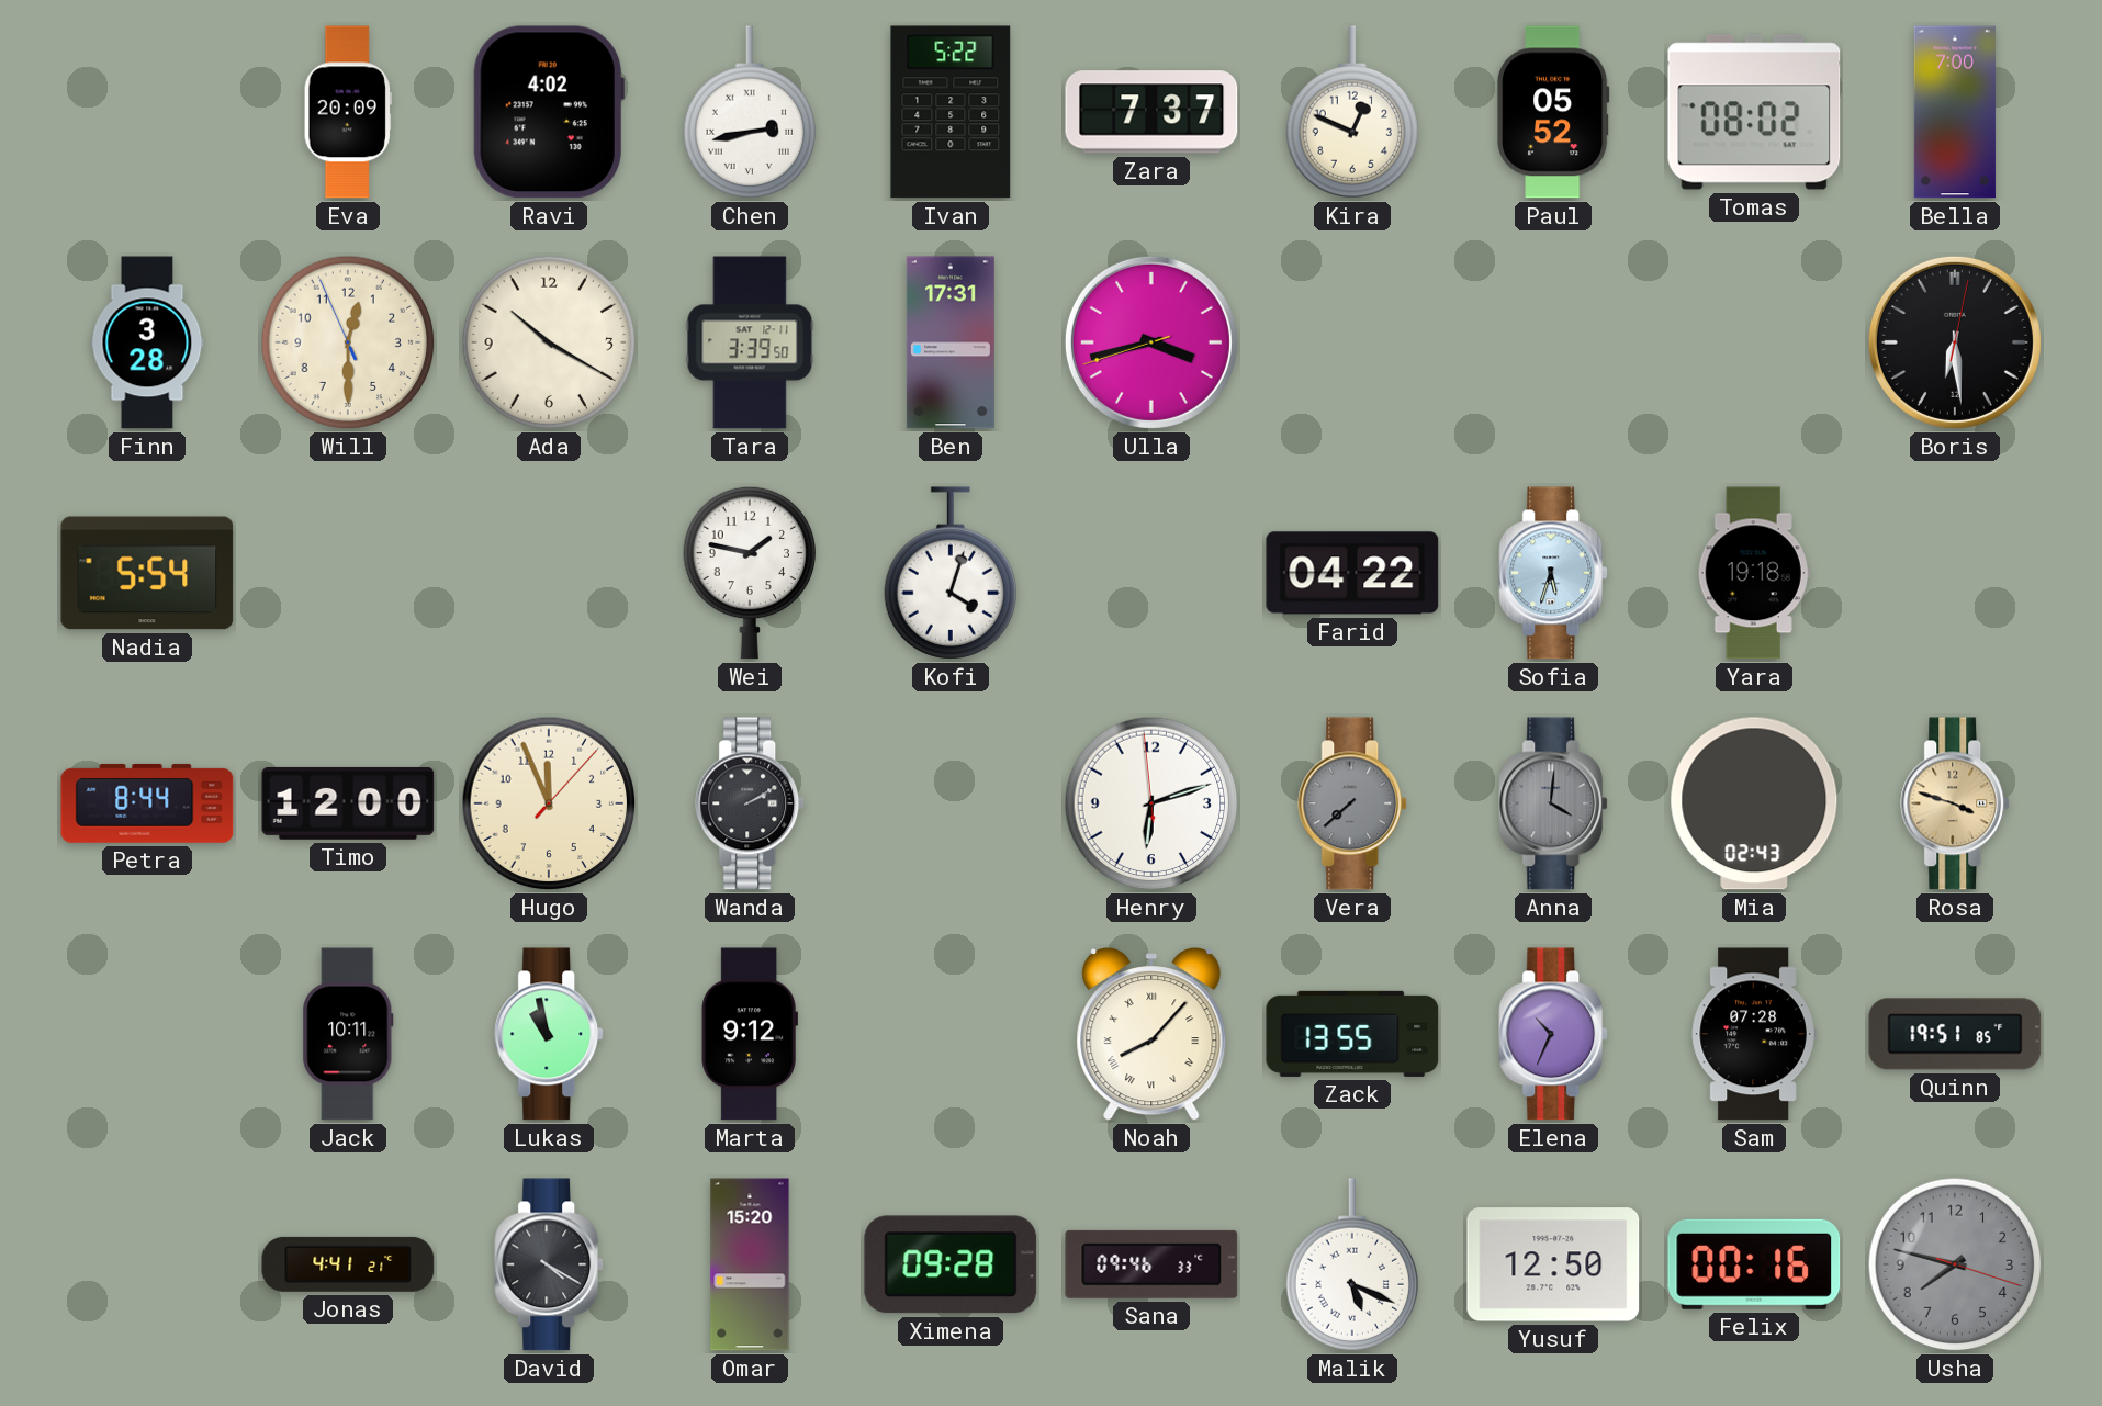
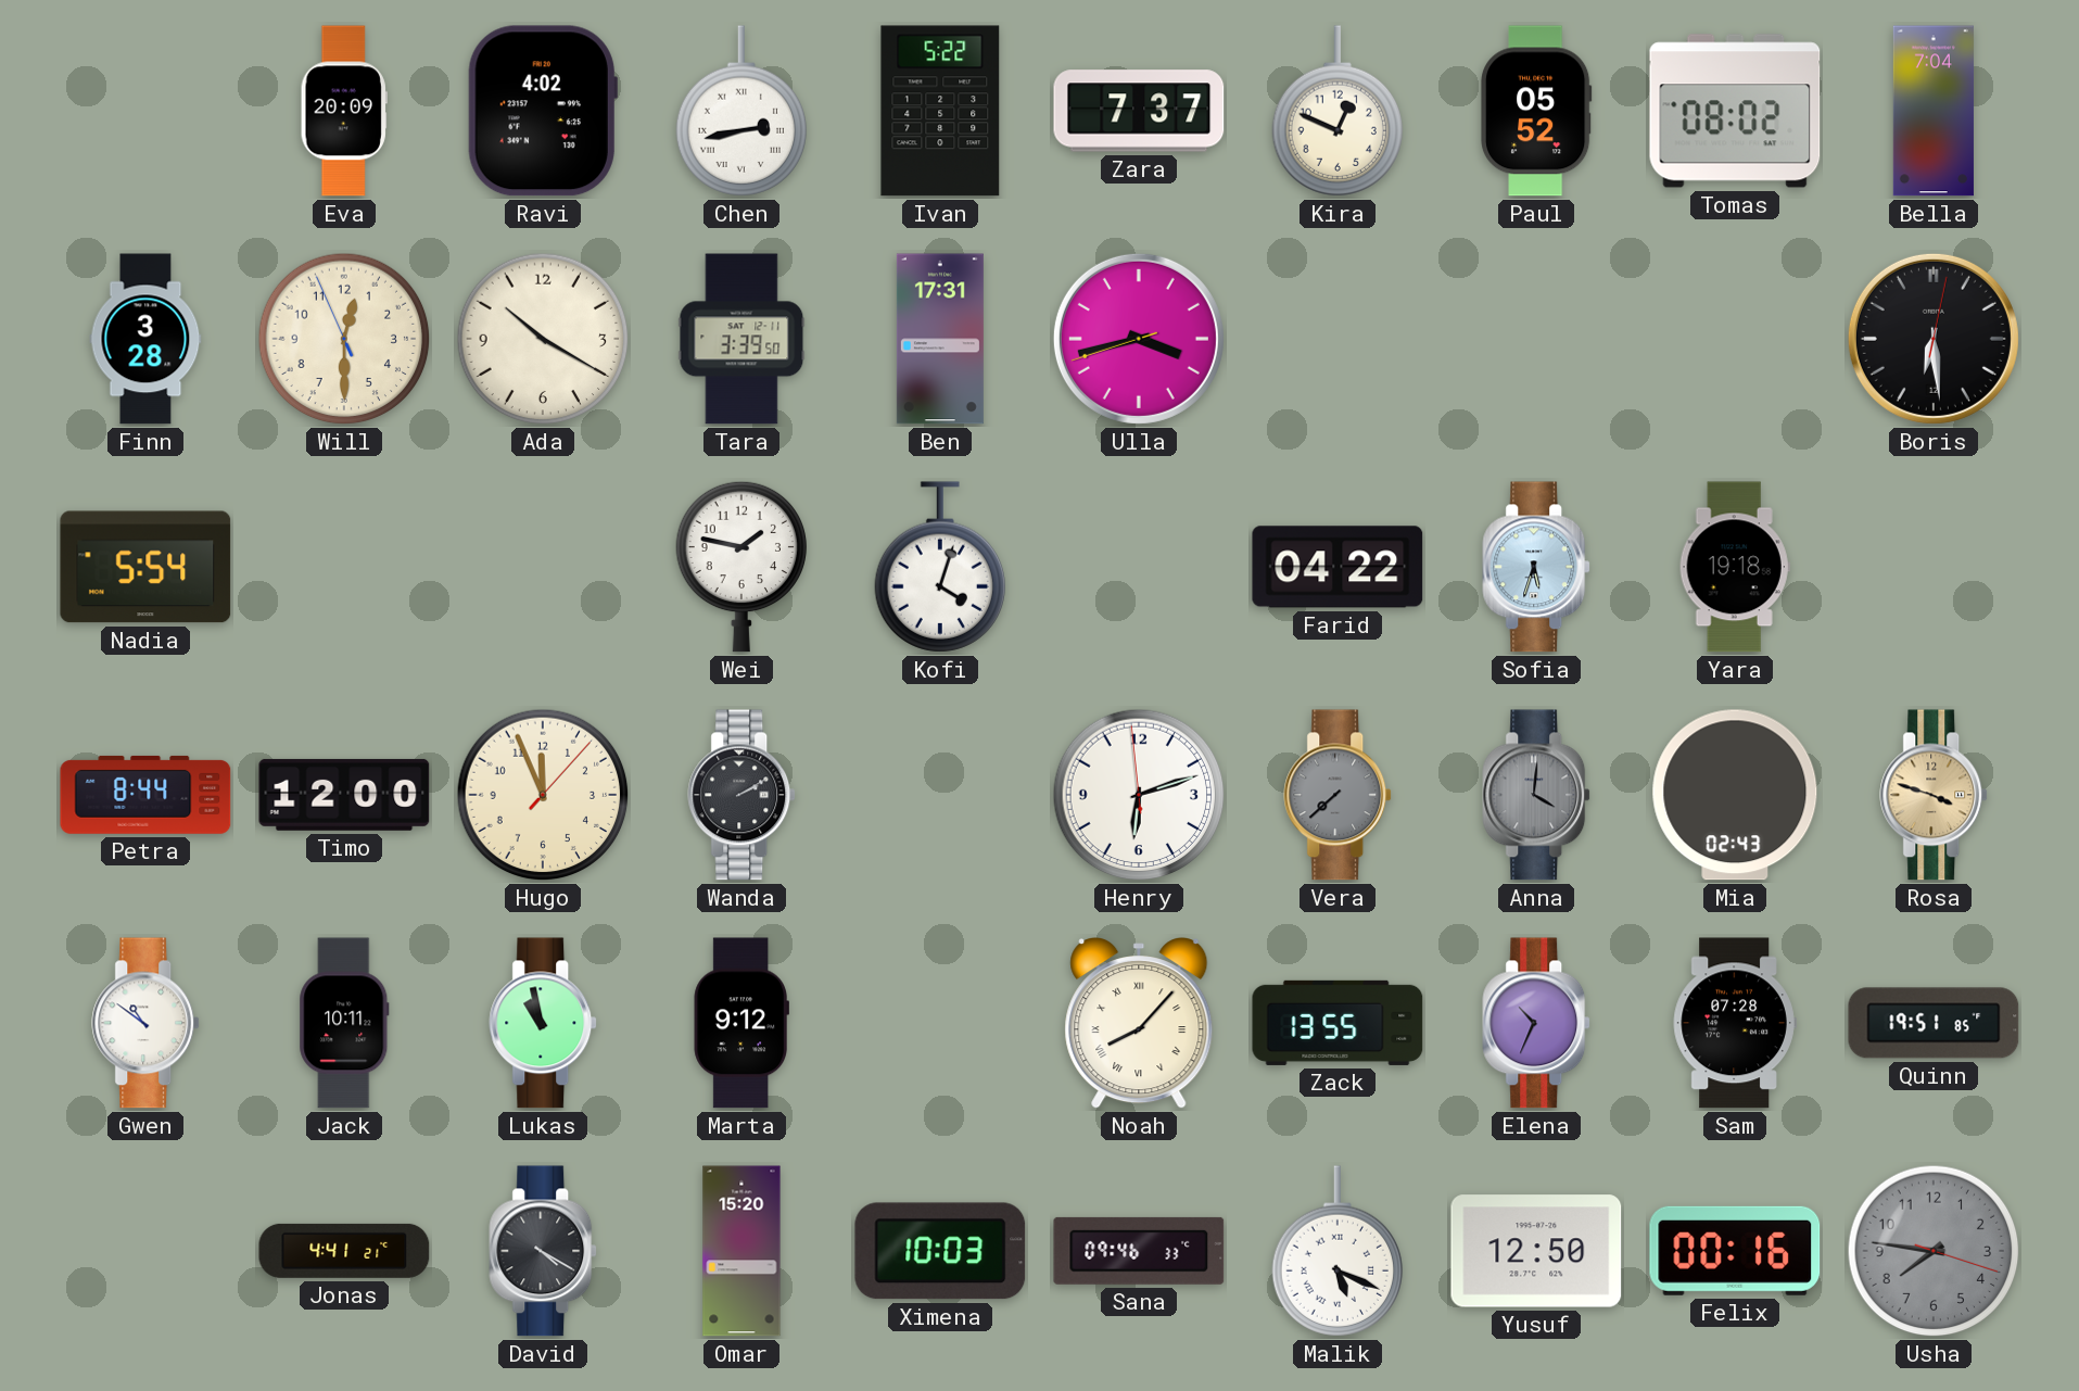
Bella: 7:00 -> 7:04 (1934, 111)
Gwen: none -> 10:51 (147, 1023)
Ximena: 09:28 -> 10:03 (940, 1251)
Usha: 7:47 -> 7:46 (1934, 1251)
